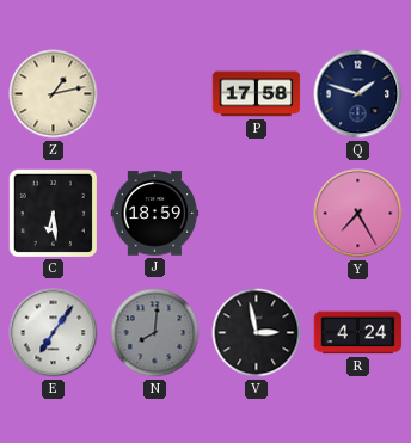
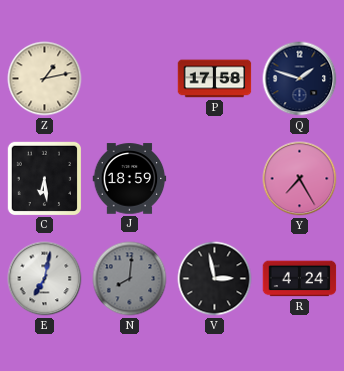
E: 7:06 -> 7:02 (45, 279)
